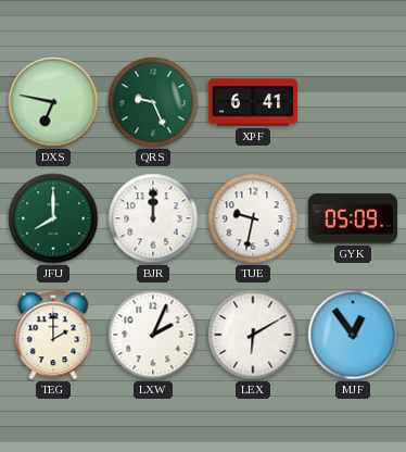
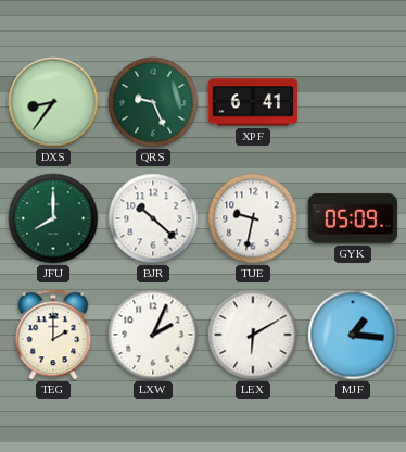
DXS: 6:47 -> 8:36 (53, 102)
BJR: 12:00 -> 10:22 (153, 218)
MJF: 12:54 -> 1:16 (353, 335)
